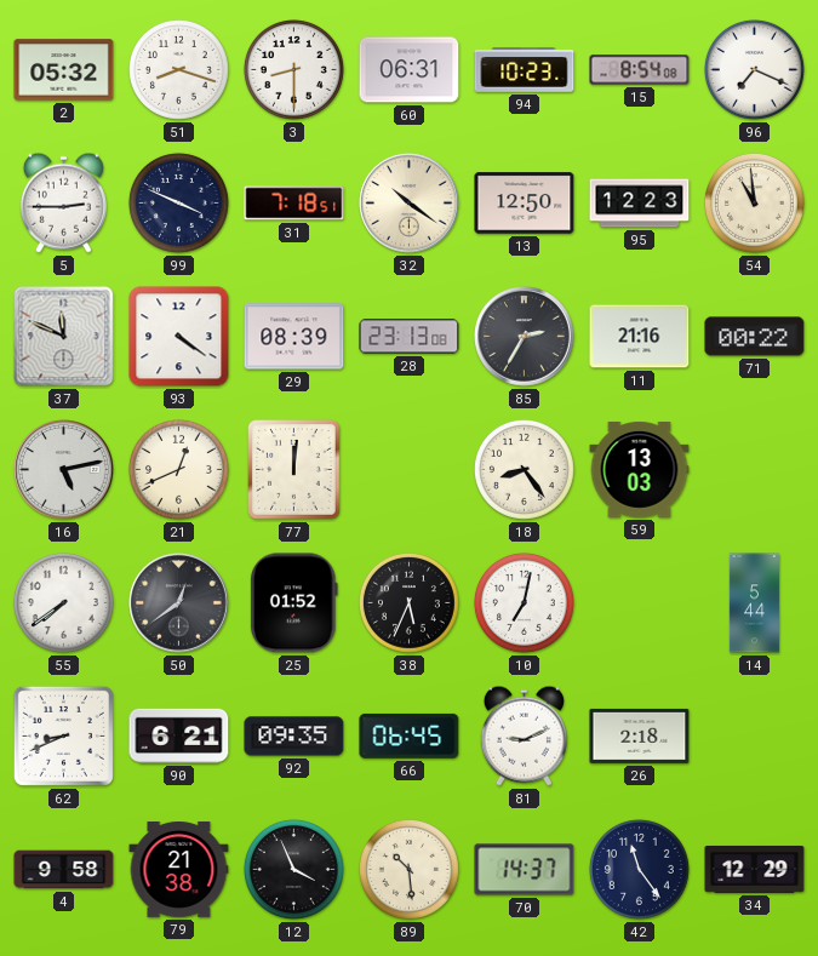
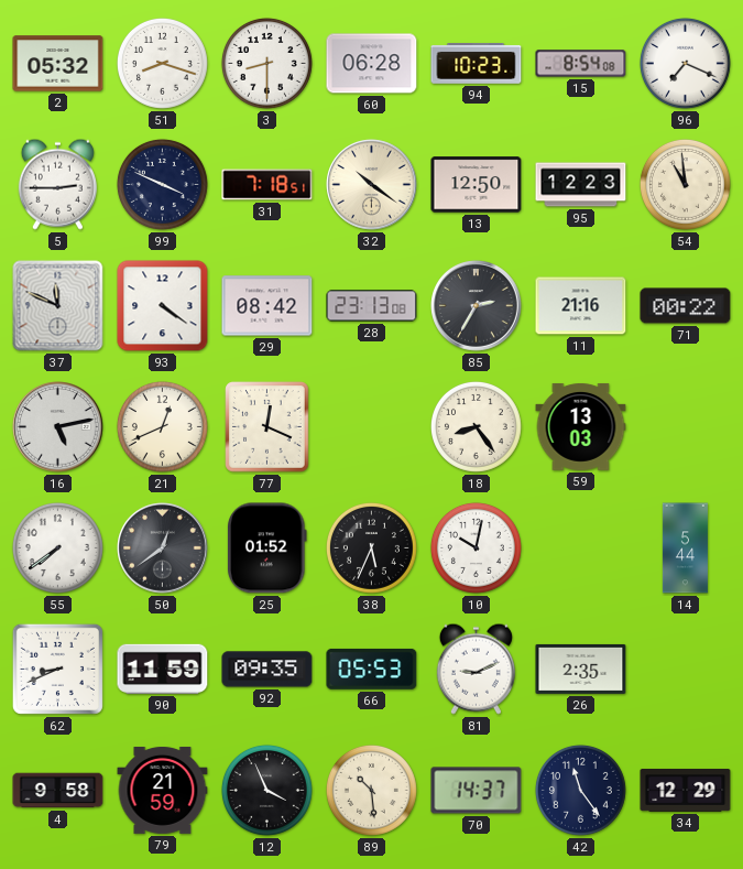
60: 06:31 -> 06:28 (372, 64)
29: 08:39 -> 08:42 (267, 306)
77: 12:01 -> 12:19 (267, 427)
10: 7:02 -> 10:02 (476, 547)
90: 6:21 -> 11:59 (163, 669)
66: 06:45 -> 05:53 (372, 669)
26: 2:18 -> 2:35 (581, 669)
79: 21:38 -> 21:59 (163, 790)
